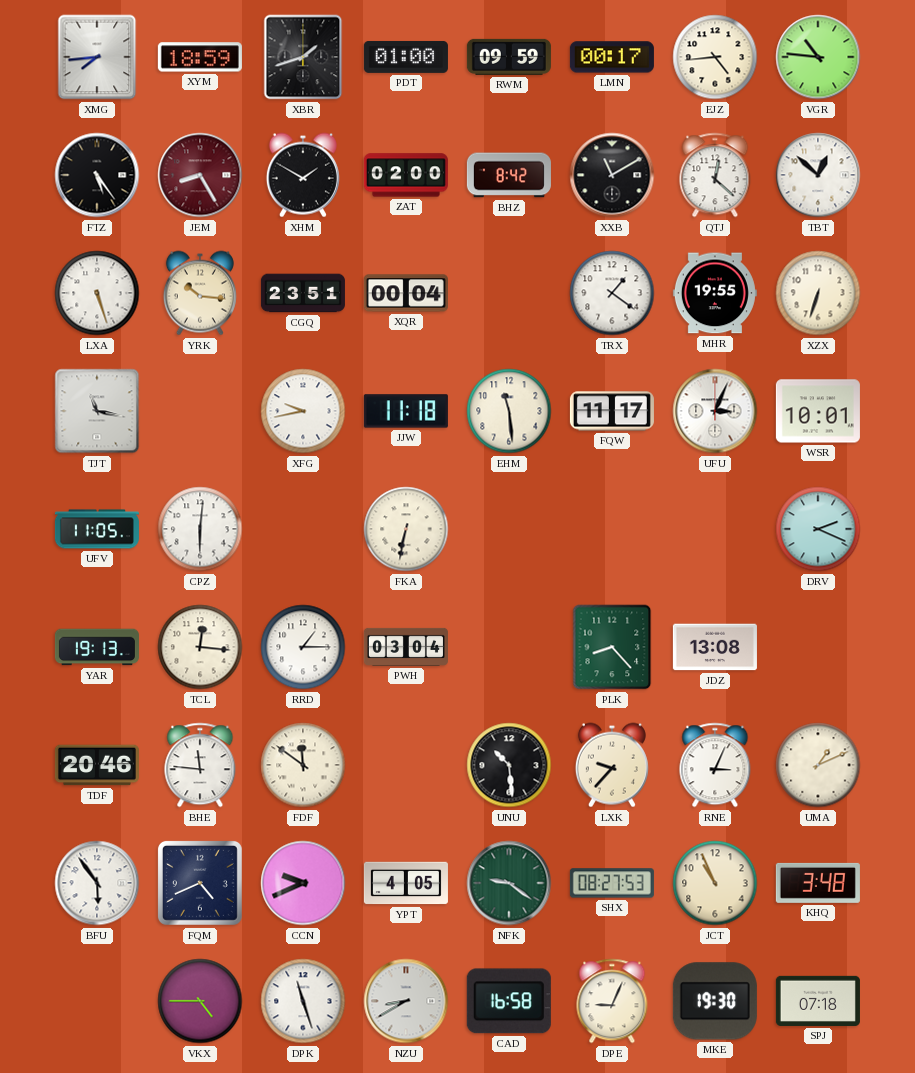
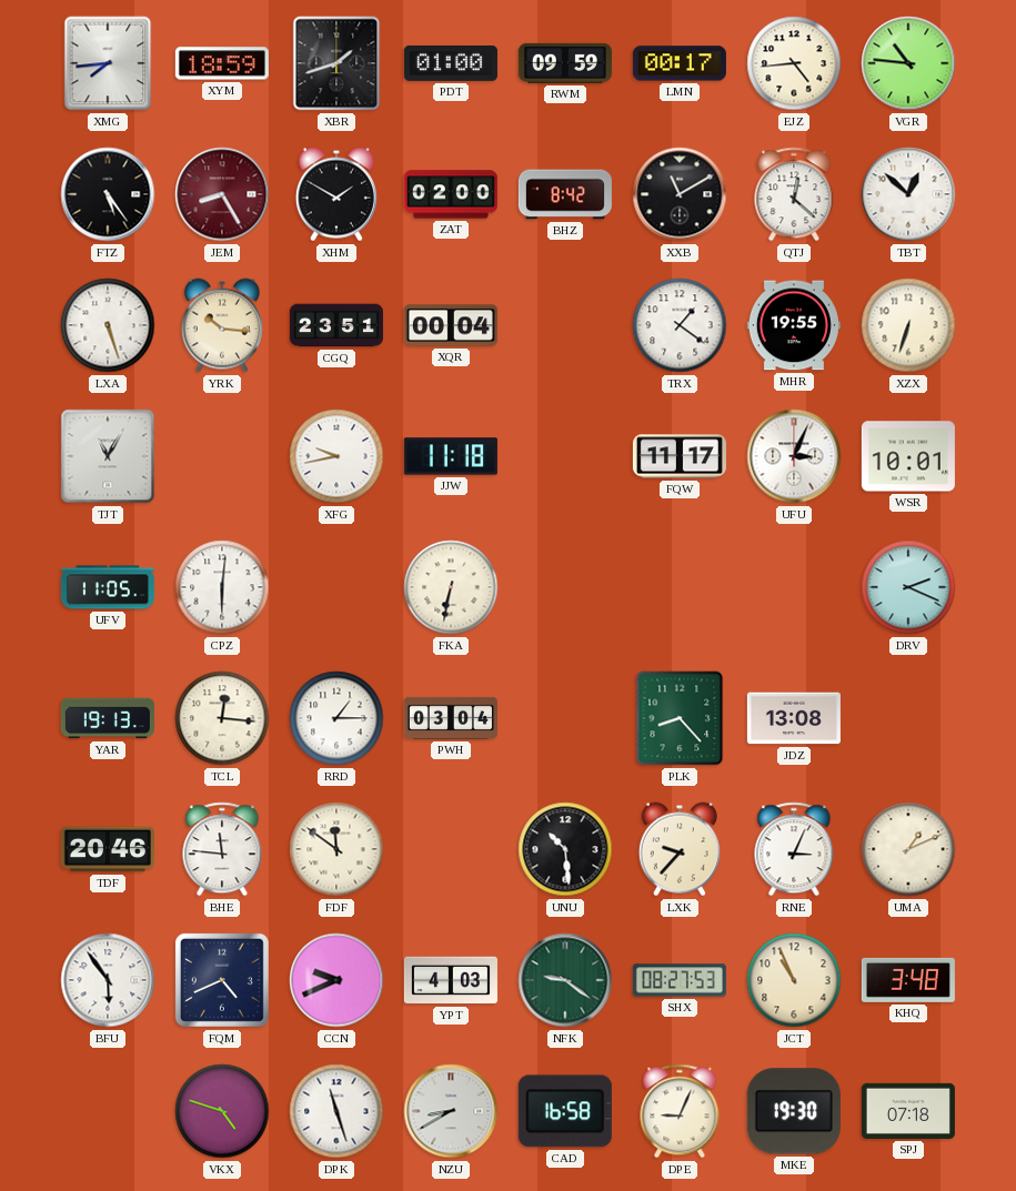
TJT: 11:17 -> 11:05 (108, 456)
EHM: 11:29 -> none (509, 411)
YPT: 4:05 -> 4:03 (451, 980)
VKX: 4:45 -> 4:48 (222, 1111)
